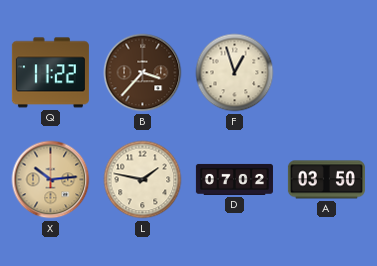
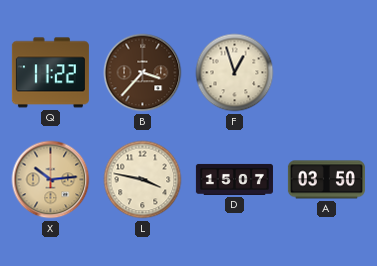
L: 1:47 -> 3:47 (143, 180)
D: 07:02 -> 15:07 (234, 179)
